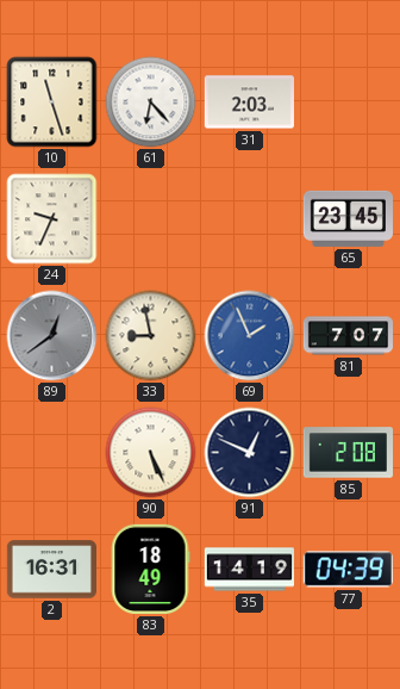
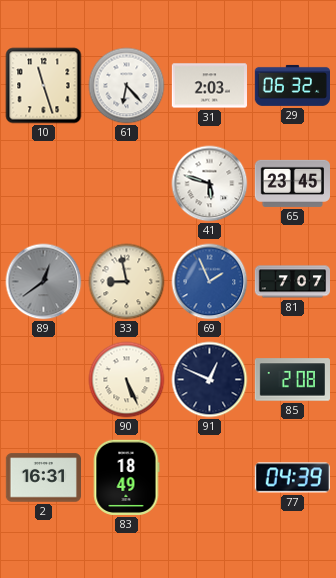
29: none -> 06:32 (292, 85)
24: 9:34 -> none (52, 219)
41: none -> 5:48 (210, 184)
35: 14:19 -> none (249, 570)
